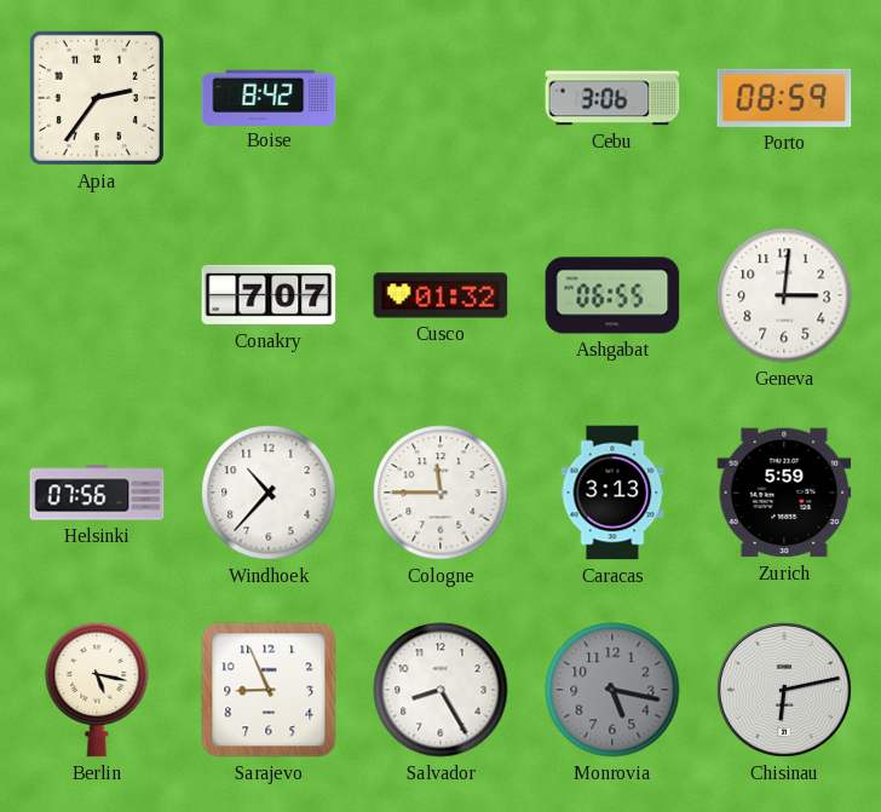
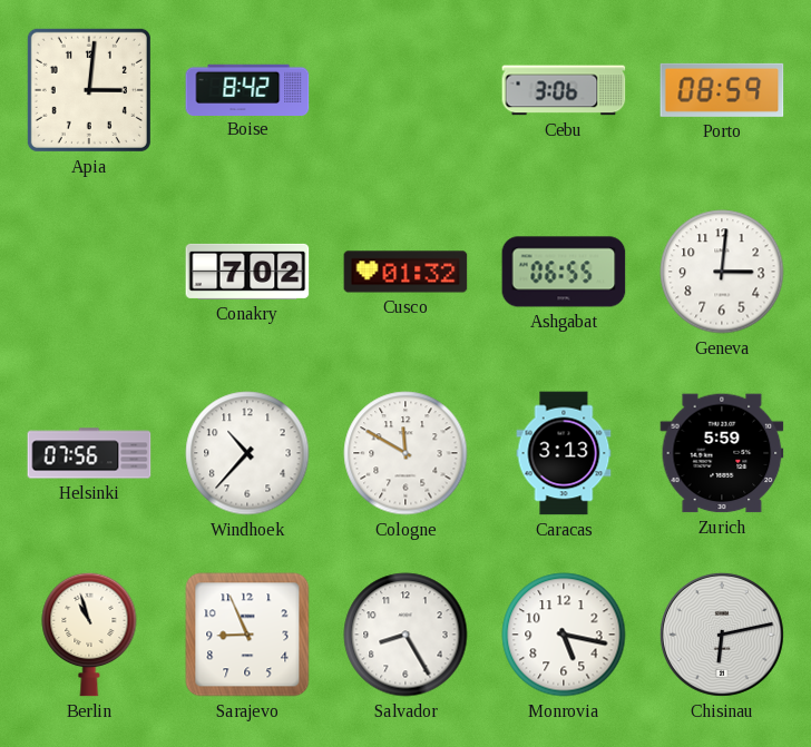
Apia: 2:36 -> 3:01 (89, 90)
Conakry: 7:07 -> 7:02 (247, 272)
Cologne: 11:45 -> 11:50 (405, 453)
Berlin: 5:17 -> 10:57 (89, 635)
Monrovia dial: grey -> white (564, 635)
